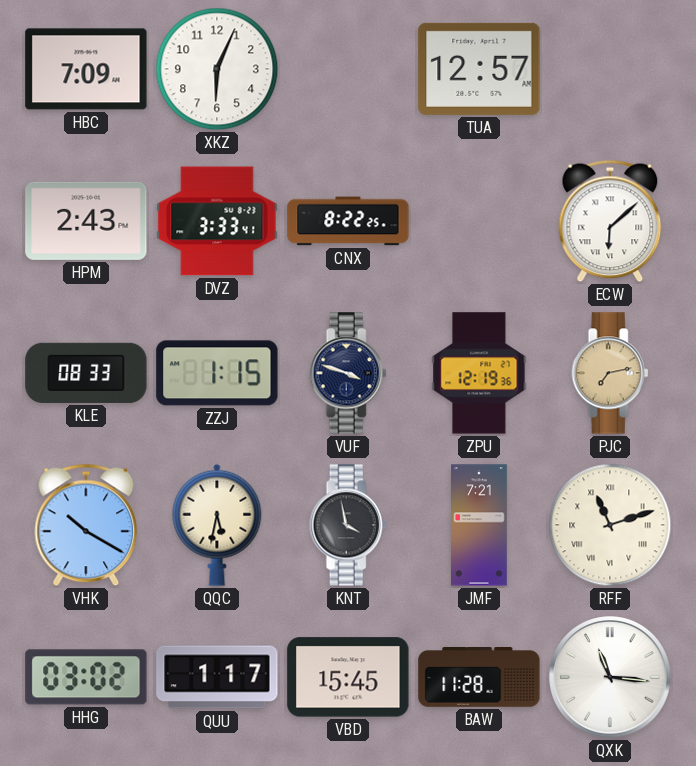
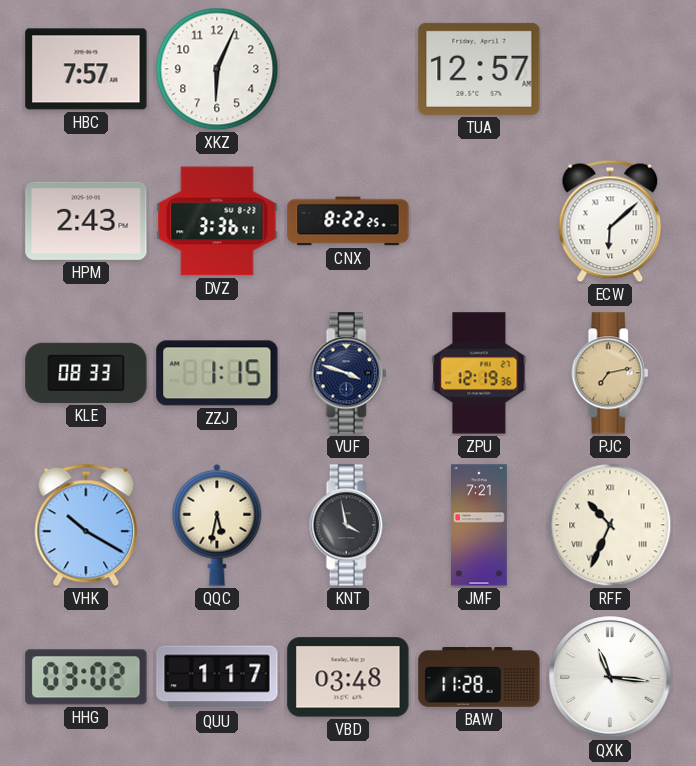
HBC: 7:09 -> 7:57 (86, 69)
DVZ: 3:33 -> 3:36 (217, 221)
RFF: 11:12 -> 10:34 (610, 525)
VBD: 15:45 -> 03:48 (348, 677)
